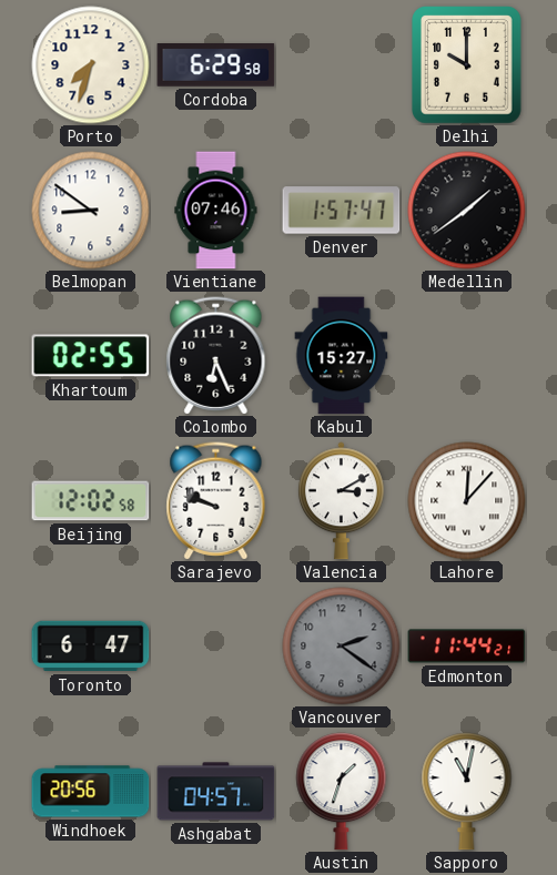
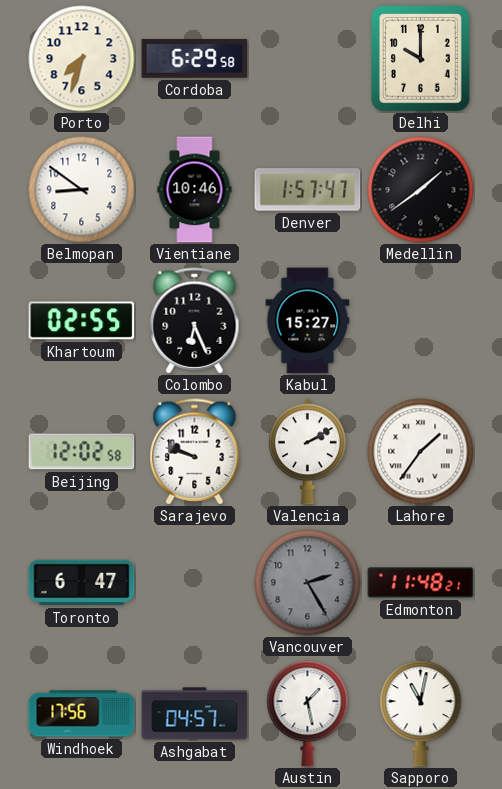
Vientiane: 07:46 -> 10:46 (195, 190)
Valencia: 3:10 -> 2:10 (307, 452)
Lahore: 12:07 -> 1:36 (421, 452)
Vancouver: 2:21 -> 2:25 (308, 583)
Edmonton: 11:44 -> 11:48 (421, 583)
Windhoek: 20:56 -> 17:56 (82, 714)
Austin: 1:33 -> 1:28 (308, 714)
